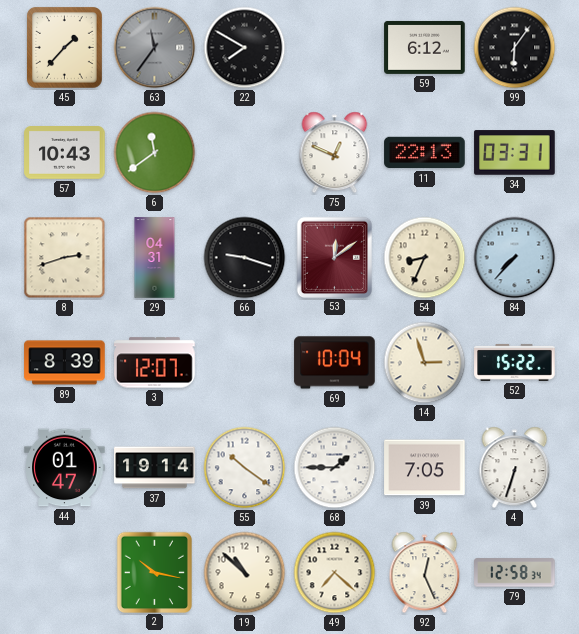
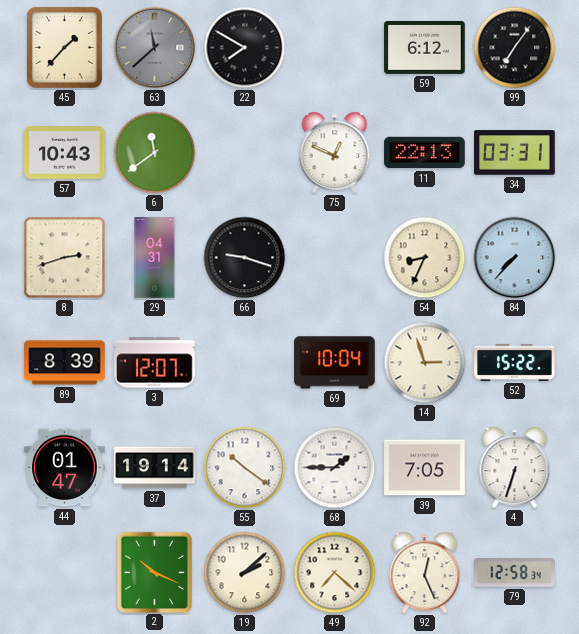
63: 11:36 -> 11:38 (155, 48)
99: 6:06 -> 7:06 (515, 48)
53: 12:09 -> none (334, 257)
2: 10:17 -> 10:19 (154, 572)
19: 10:52 -> 2:08 (245, 573)
